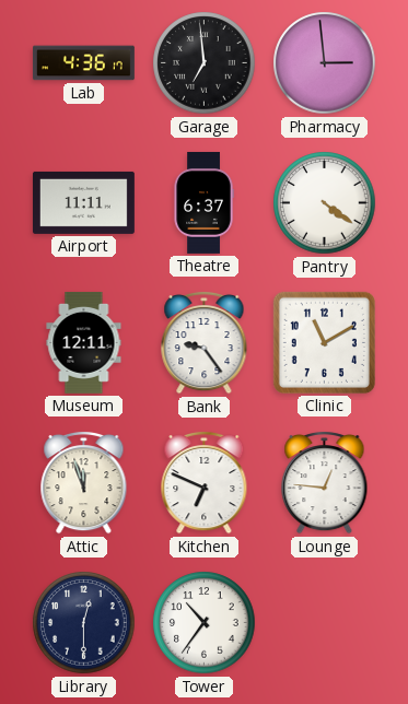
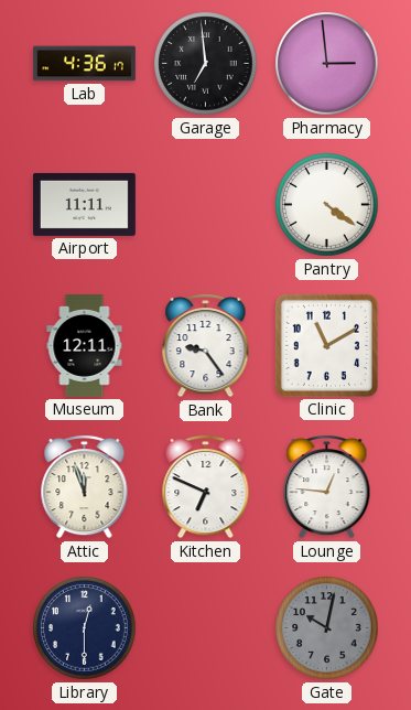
Theatre: 6:37 -> none (203, 203)
Tower: 10:36 -> none (205, 623)
Gate: none -> 10:02 (327, 628)
